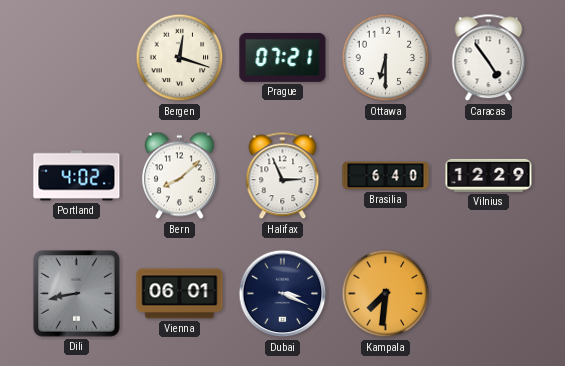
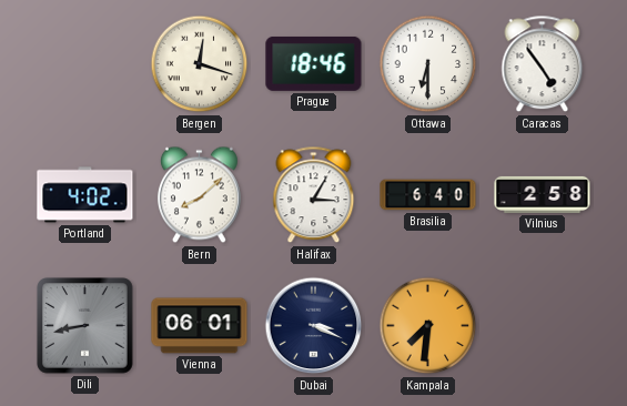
Prague: 07:21 -> 18:46 (314, 63)
Halifax: 2:56 -> 3:05 (314, 195)
Vilnius: 12:29 -> 2:58 (543, 194)
